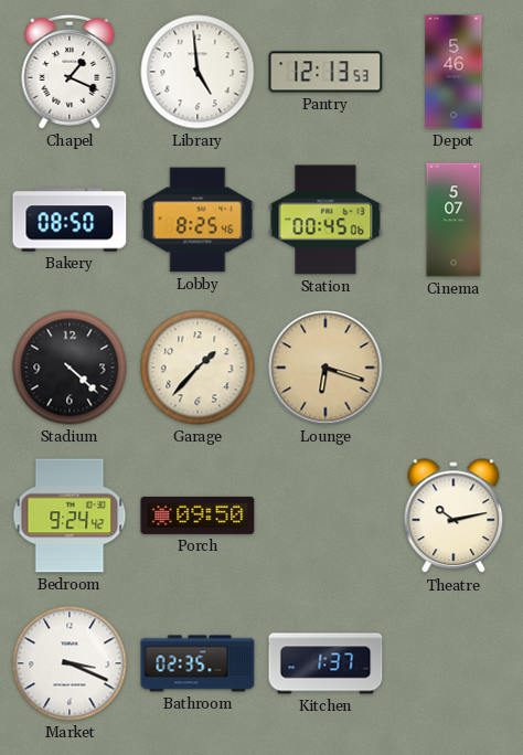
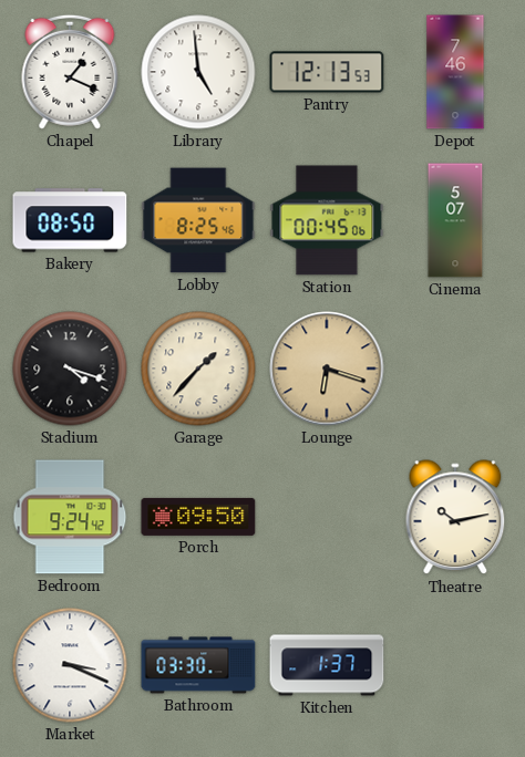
Depot: 5:46 -> 7:46 (455, 72)
Stadium: 4:22 -> 4:18 (70, 369)
Bathroom: 02:35 -> 03:30 (198, 665)
